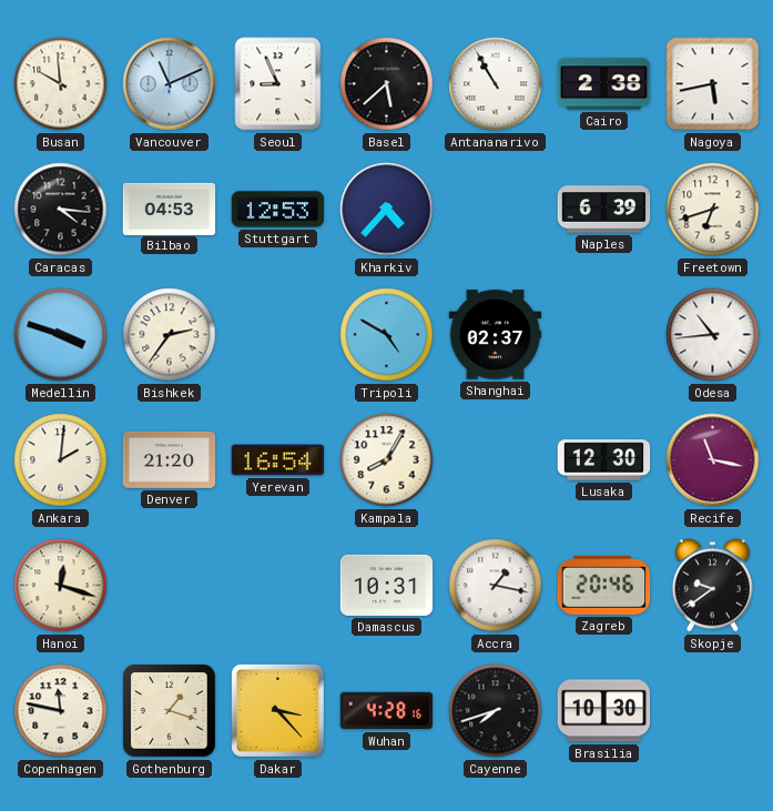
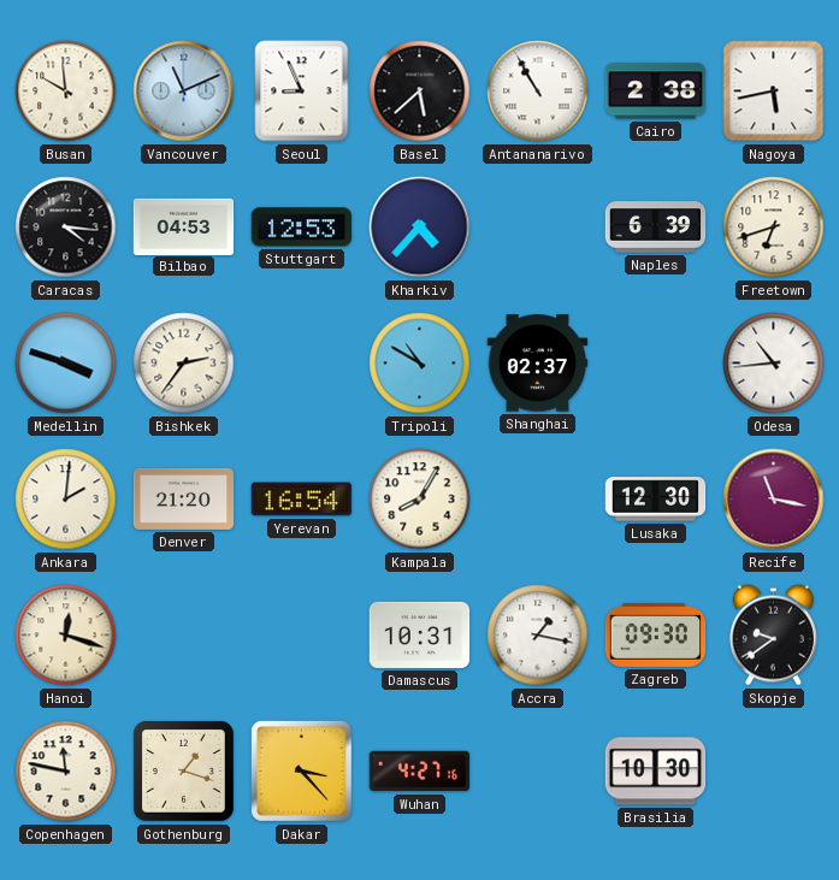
Tripoli: 4:50 -> 10:50 (420, 364)
Zagreb: 20:46 -> 09:30 (656, 634)
Wuhan: 4:28 -> 4:27 (420, 772)
Cayenne: 7:42 -> none (496, 711)
